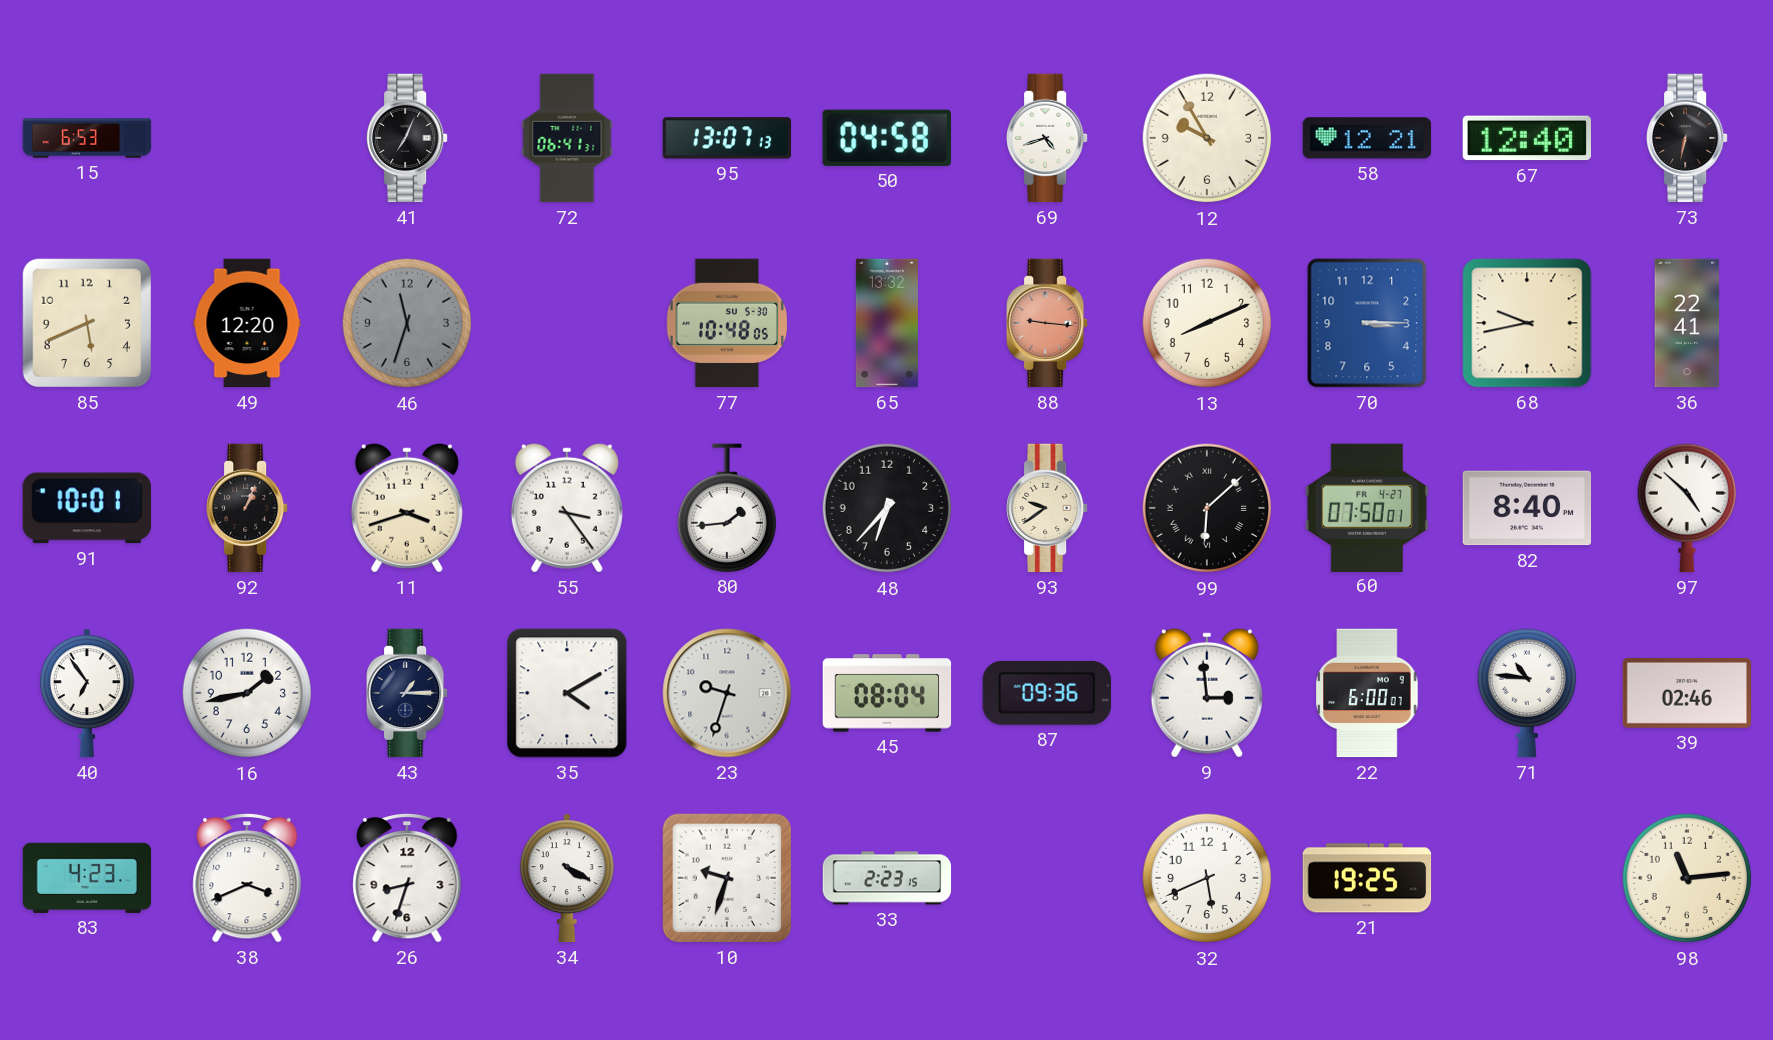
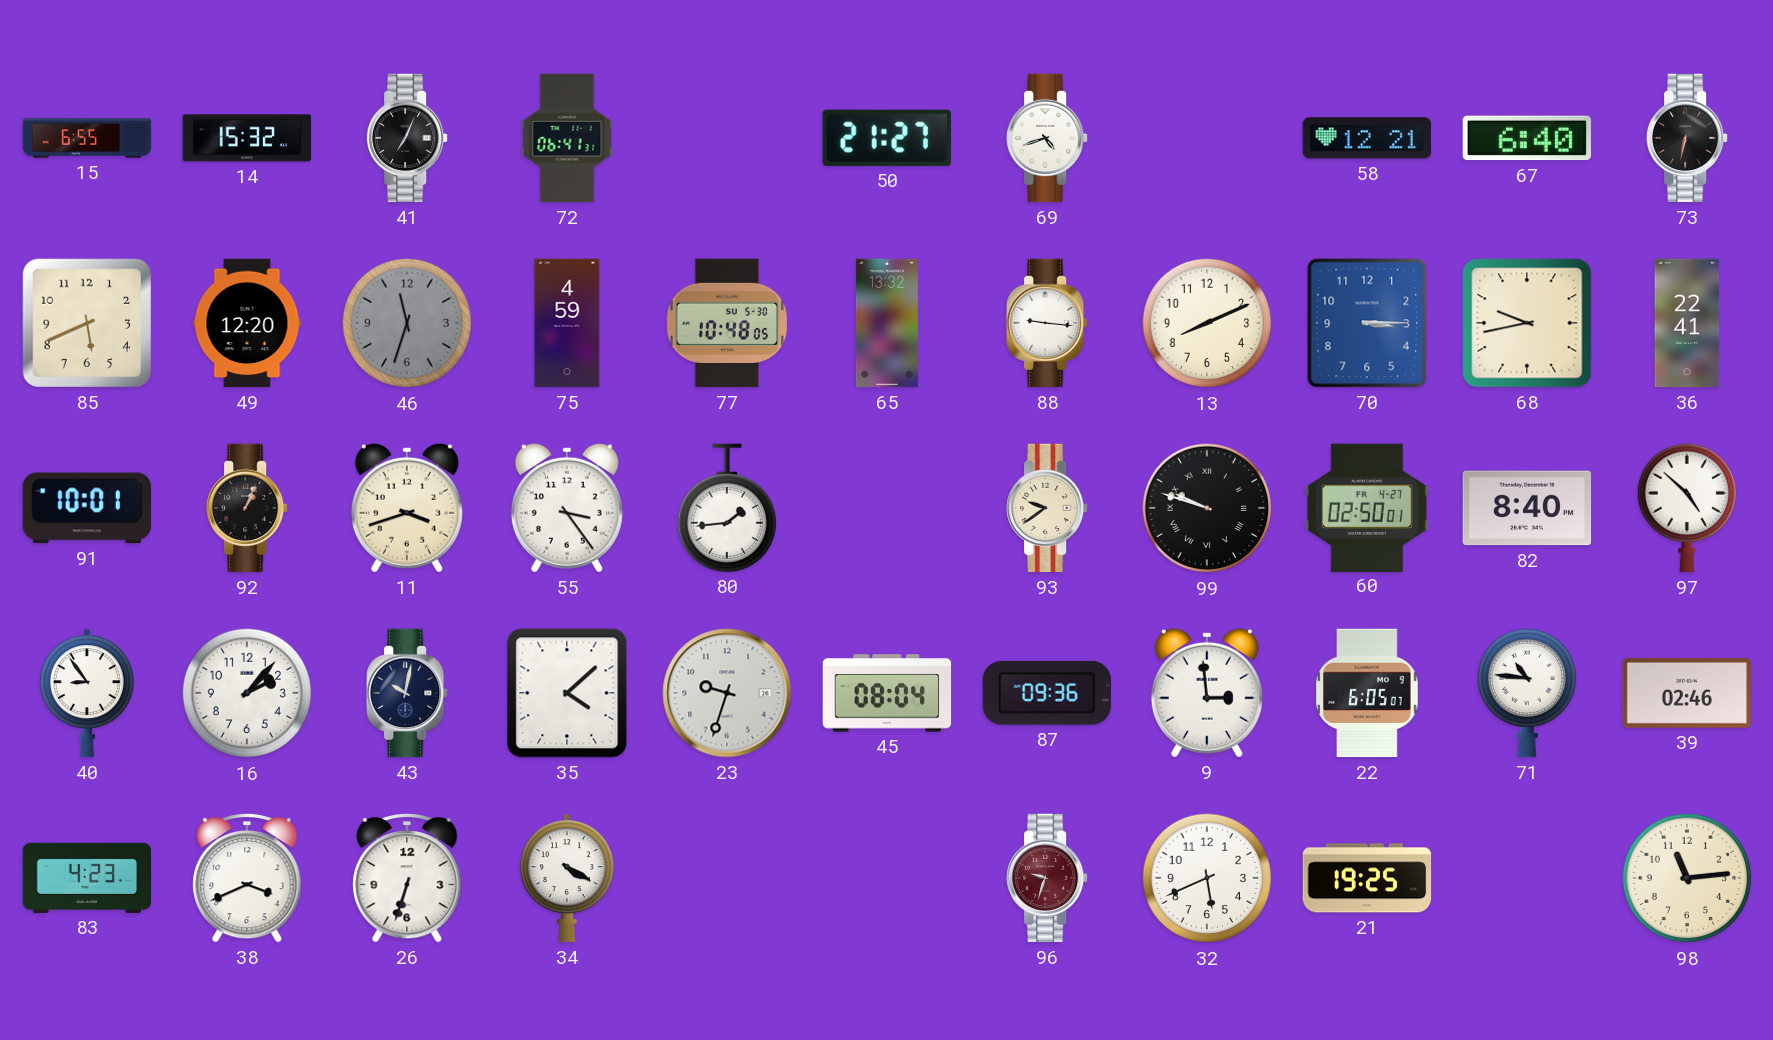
15: 6:53 -> 6:55 (87, 138)
14: none -> 15:32 (247, 138)
95: 13:07 -> none (727, 138)
50: 04:58 -> 21:27 (887, 138)
12: 9:55 -> none (1207, 138)
67: 12:40 -> 6:40 (1527, 138)
75: none -> 4:59 (567, 323)
88 dial: salmon -> white (1047, 323)
48: 6:37 -> none (887, 508)
99: 6:08 -> 9:48 (1207, 508)
60: 07:50 -> 02:50 (1367, 507)
40: 6:54 -> 8:54 (87, 693)
16: 1:43 -> 2:07 (247, 693)
43: 1:15 -> 10:02 (407, 693)
35: 4:10 -> 4:08 (567, 693)
22: 6:00 -> 6:05 (1367, 693)
26: 8:33 -> 6:33 (407, 878)
10: 9:33 -> none (727, 878)
33: 2:23 -> none (887, 878)
96: none -> 9:33 (1047, 878)
